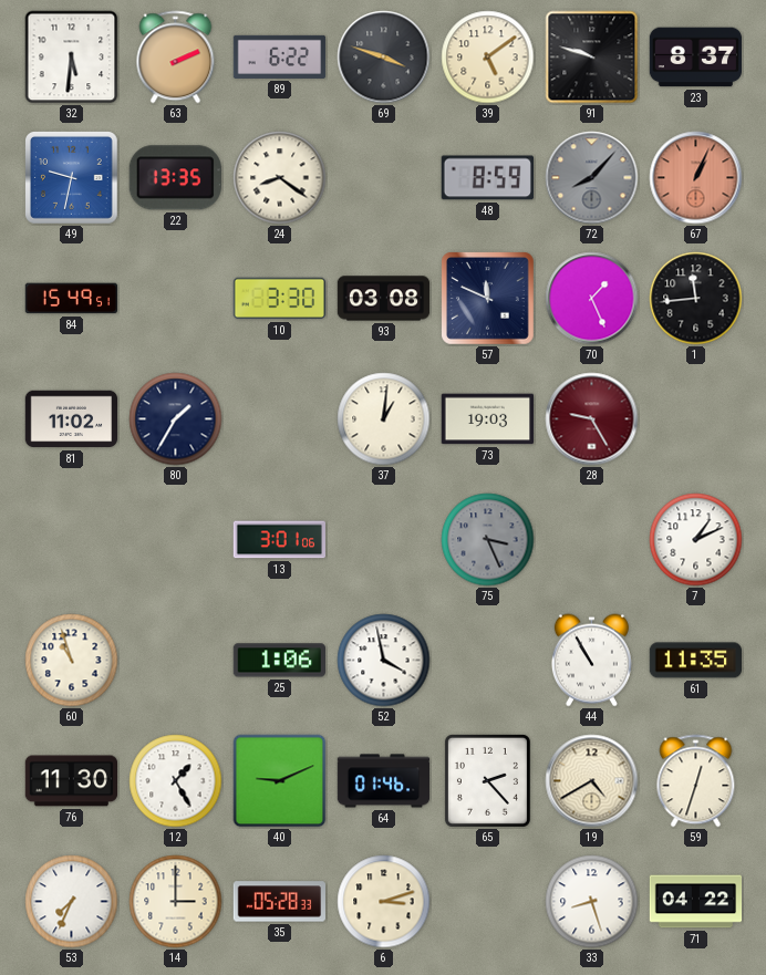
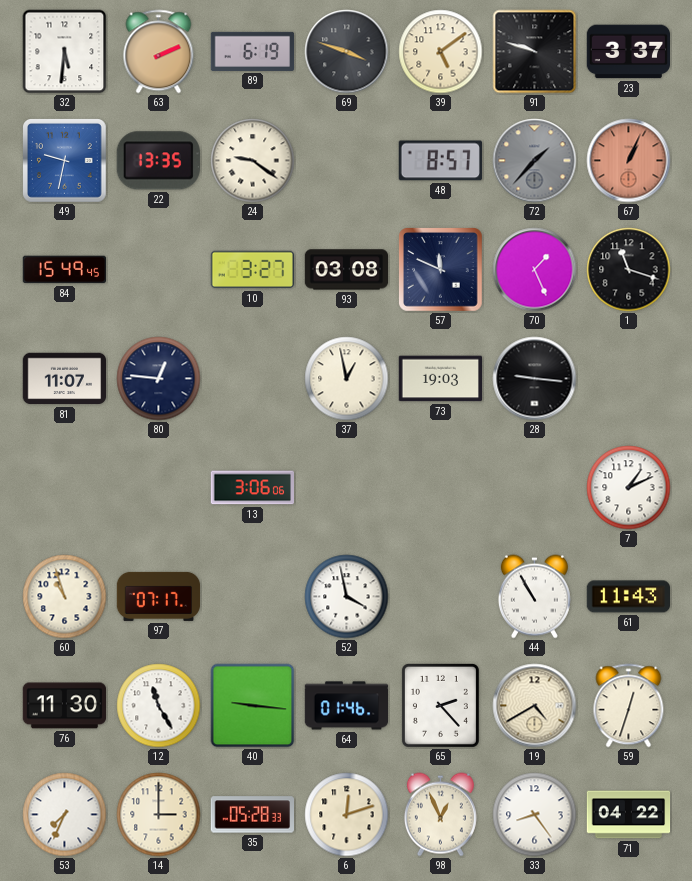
89: 6:22 -> 6:19 (253, 51)
23: 8:37 -> 3:37 (628, 52)
24: 8:21 -> 9:21 (253, 161)
48: 8:59 -> 8:57 (440, 161)
72: 8:07 -> 1:37 (535, 161)
84: 15:49:51 -> 15:49:45 (64, 270)
10: 3:30 -> 3:27 (253, 270)
1: 11:44 -> 11:18 (629, 270)
81: 11:02 -> 11:07 (65, 379)
80: 1:35 -> 12:46 (159, 379)
37: 1:01 -> 12:58 (347, 379)
28: 9:25 -> 9:16 (535, 379)
28 dial: burgundy -> black (535, 379)
13: 3:01 -> 3:06 (252, 488)
75: 3:26 -> none (488, 540)
97: none -> 07:17 (159, 596)
25: 1:06 -> none (279, 661)
61: 11:35 -> 11:43 (628, 597)
12: 1:25 -> 11:25 (159, 706)
40: 9:11 -> 9:16 (253, 706)
6: 3:12 -> 12:12 (347, 815)
98: none -> 12:56 (440, 815)
33: 8:27 -> 8:24 (535, 815)
